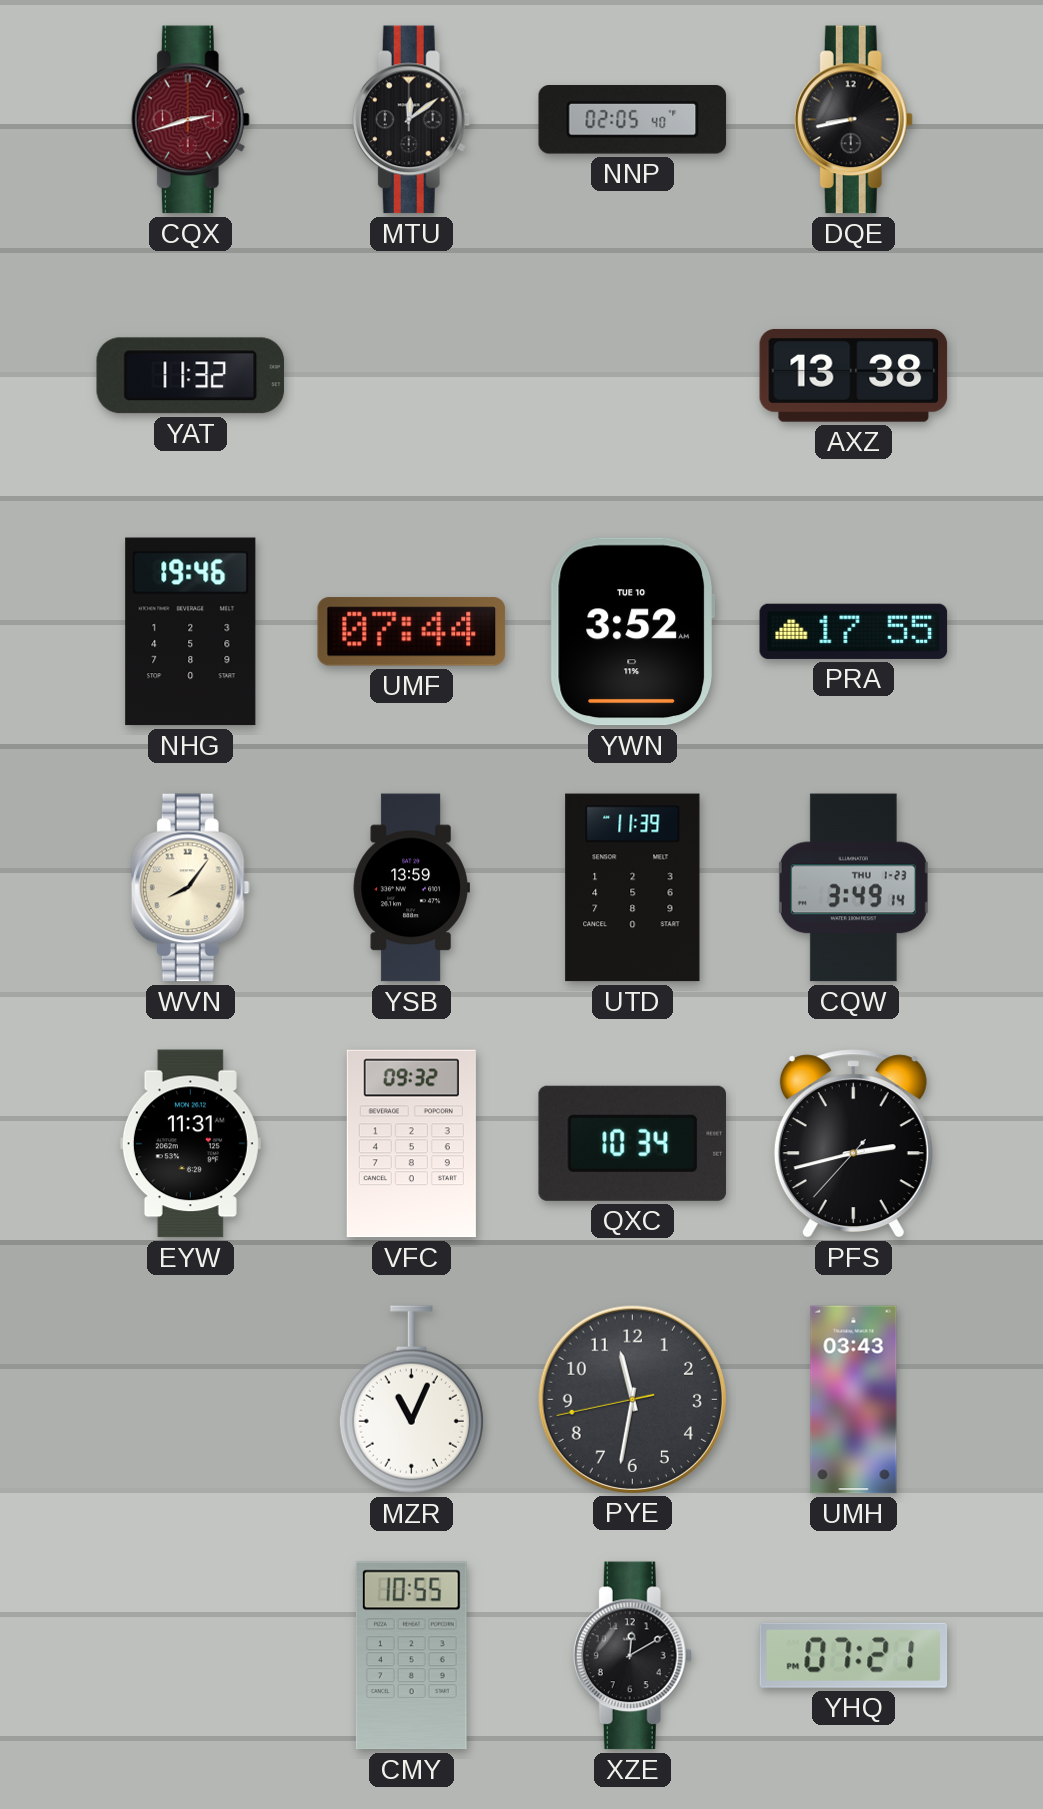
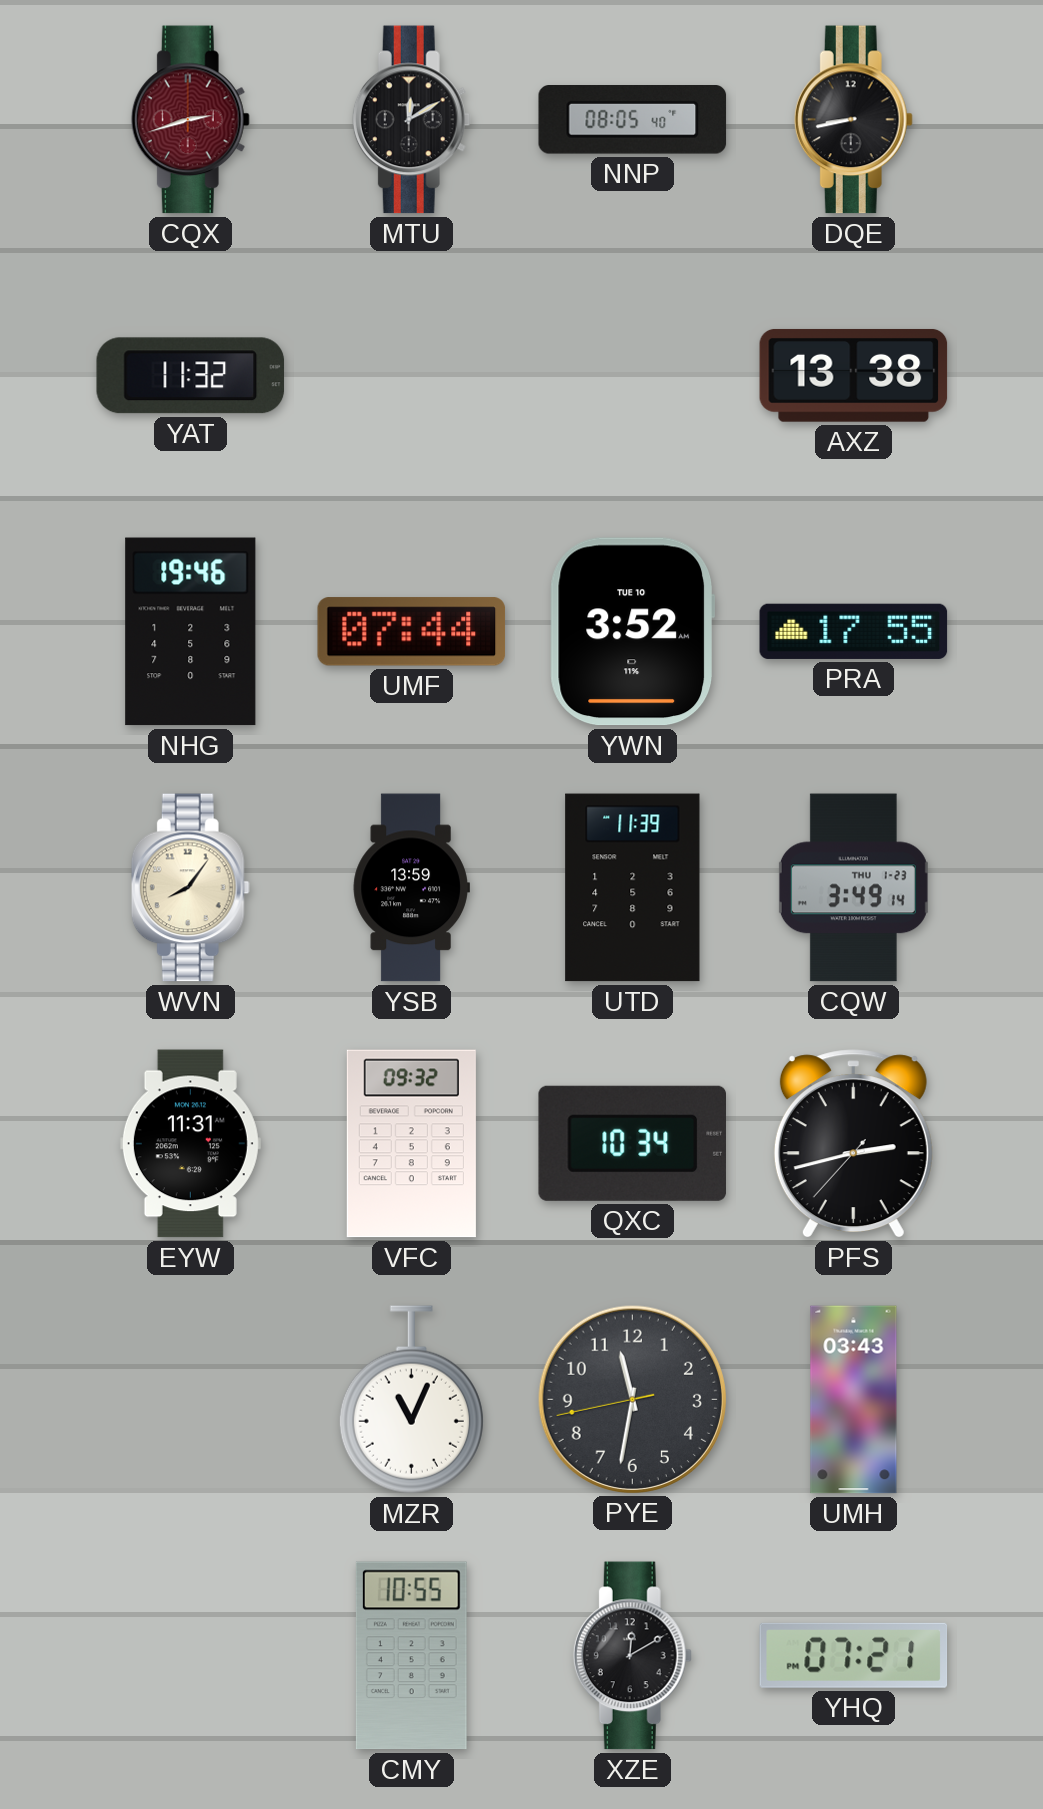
MTU: 12:09 -> 12:10 (411, 120)
NNP: 02:05 -> 08:05 (633, 120)
